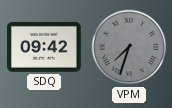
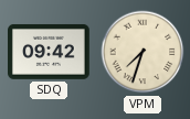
VPM dial: grey -> cream (142, 52)
